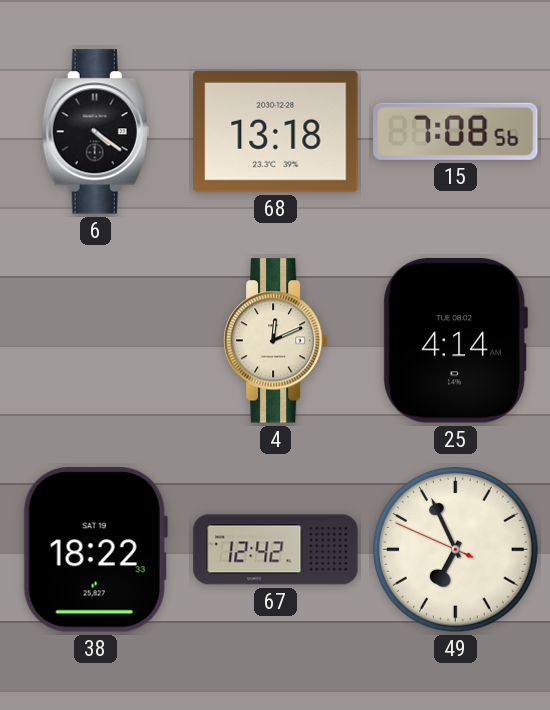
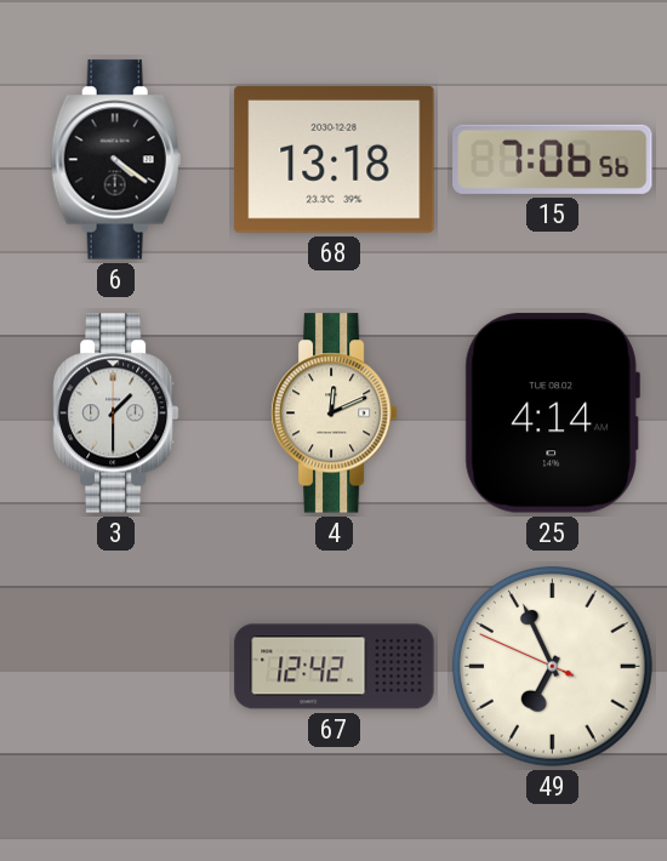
15: 7:08 -> 7:06 (553, 159)
3: none -> 1:30 (115, 414)
38: 18:22 -> none (95, 550)
